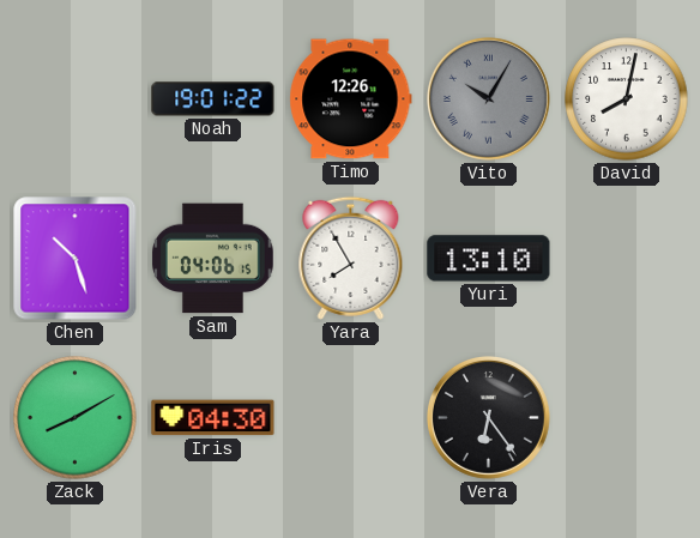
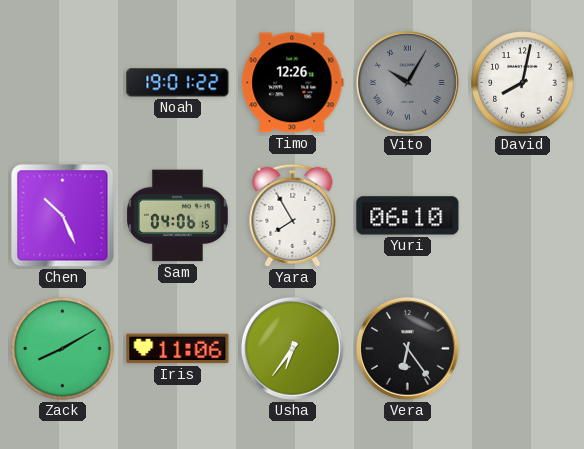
Chen: 10:27 -> 10:26 (63, 216)
Yuri: 13:10 -> 06:10 (408, 216)
Iris: 04:30 -> 11:06 (178, 349)
Usha: none -> 6:36 (292, 348)
